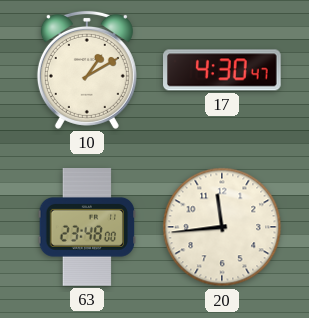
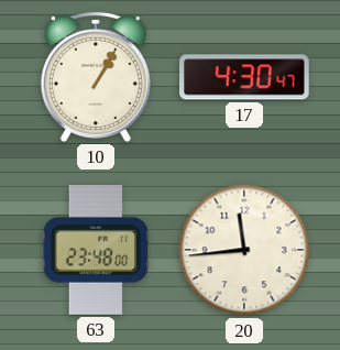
10: 1:10 -> 1:05 (96, 77)
